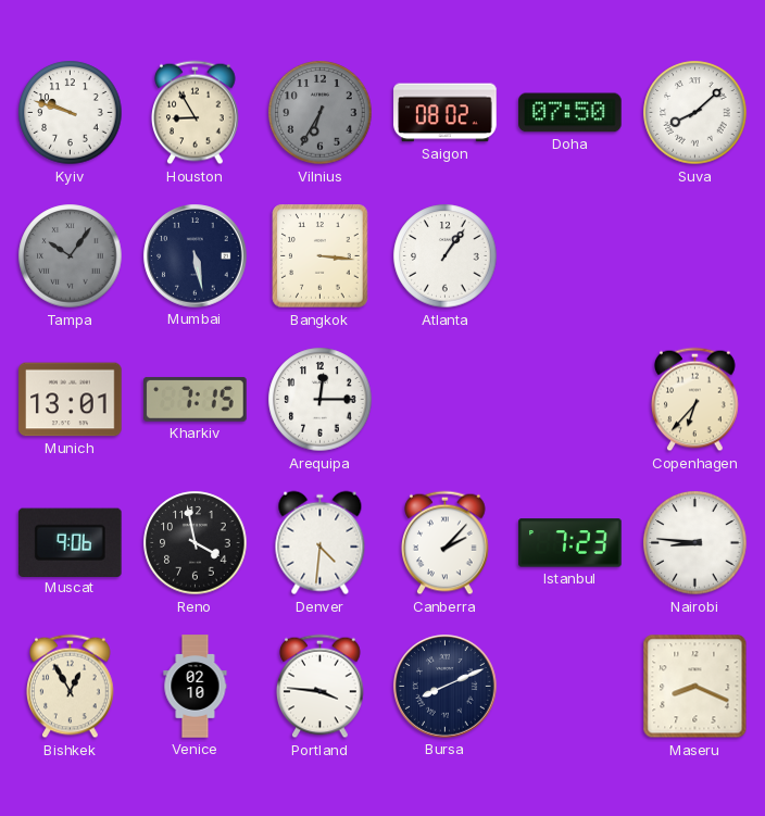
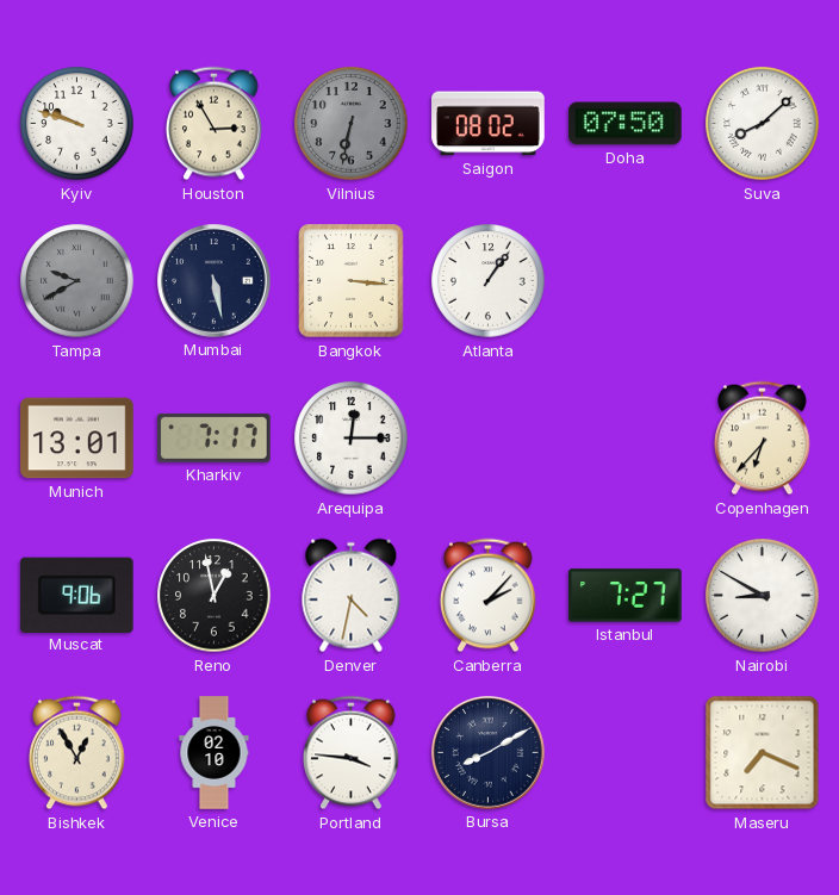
Houston: 8:55 -> 2:55 (215, 124)
Vilnius: 6:35 -> 6:32 (352, 124)
Tampa: 10:06 -> 9:40 (77, 281)
Kharkiv: 7:15 -> 7:17 (215, 437)
Reno: 3:58 -> 12:58 (215, 596)
Denver: 4:31 -> 4:32 (352, 596)
Istanbul: 7:23 -> 7:27 (626, 596)
Nairobi: 8:46 -> 8:50 (763, 596)
Bursa: 8:11 -> 8:10 (489, 753)
Maseru: 8:19 -> 7:19 (763, 753)
